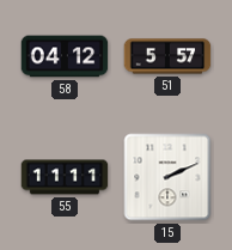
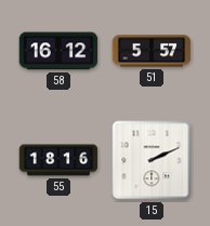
58: 04:12 -> 16:12 (58, 51)
55: 11:11 -> 18:16 (58, 160)
